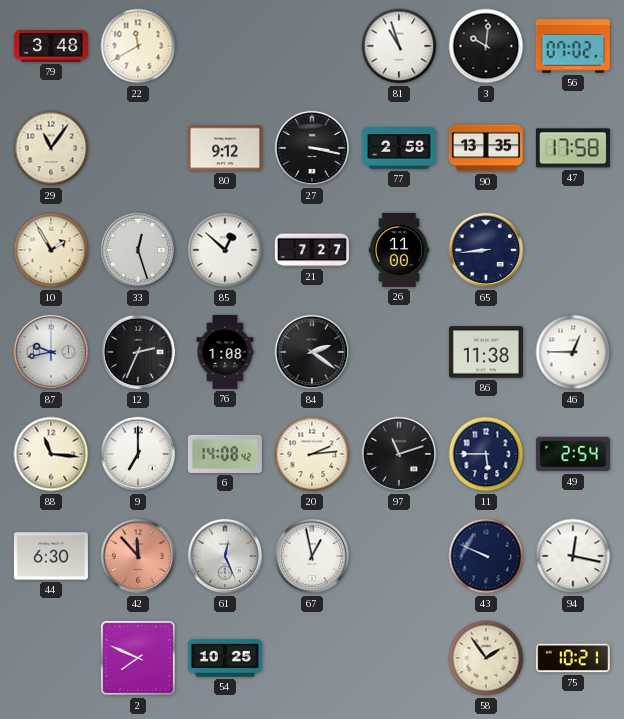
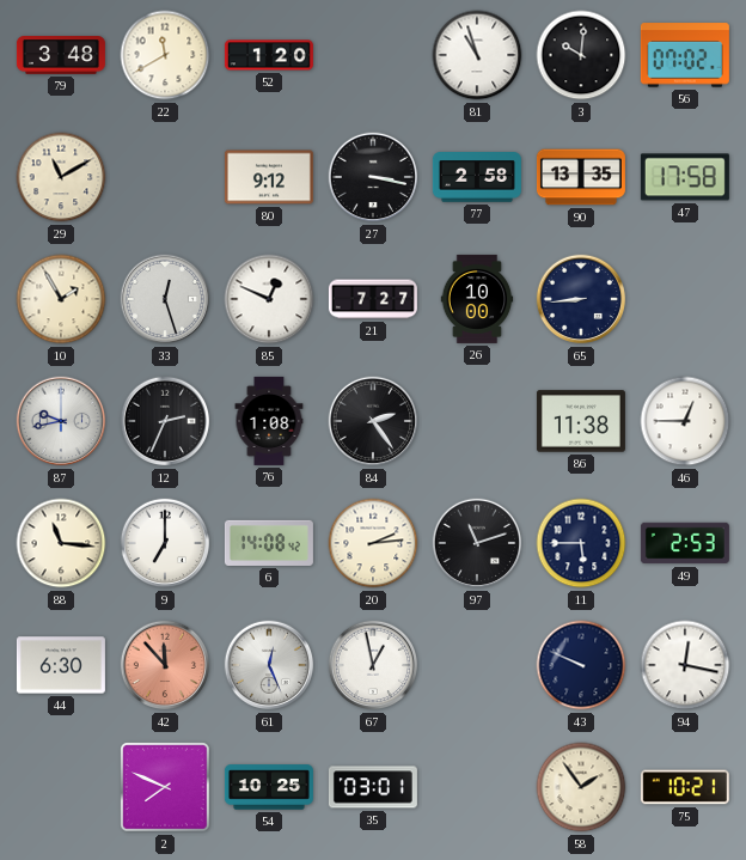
52: none -> 1:20 (269, 55)
29: 11:06 -> 11:10 (61, 177)
85: 12:52 -> 12:49 (269, 299)
26: 11:00 -> 10:00 (477, 299)
84: 2:21 -> 2:24 (373, 421)
49: 2:54 -> 2:53 (685, 543)
35: none -> 03:01 (373, 787)
